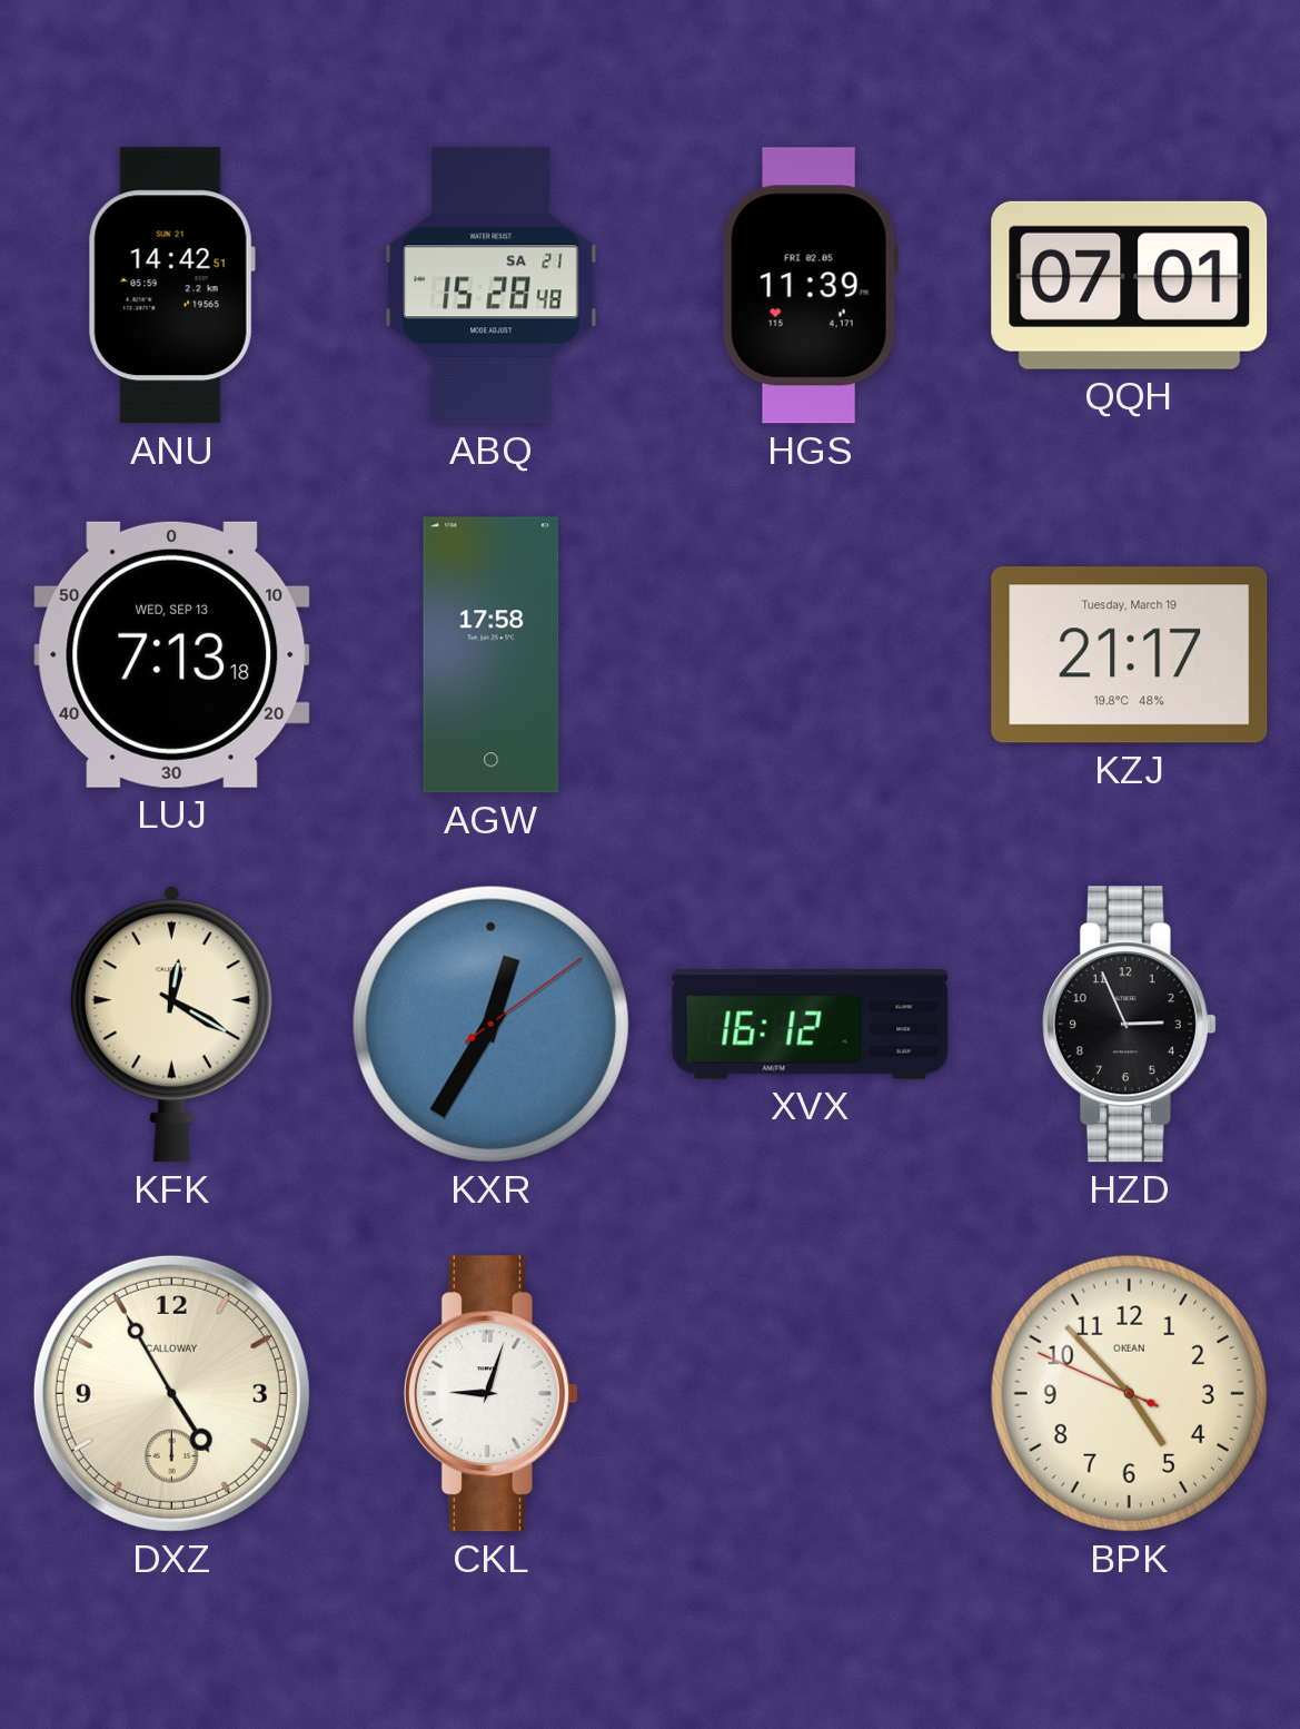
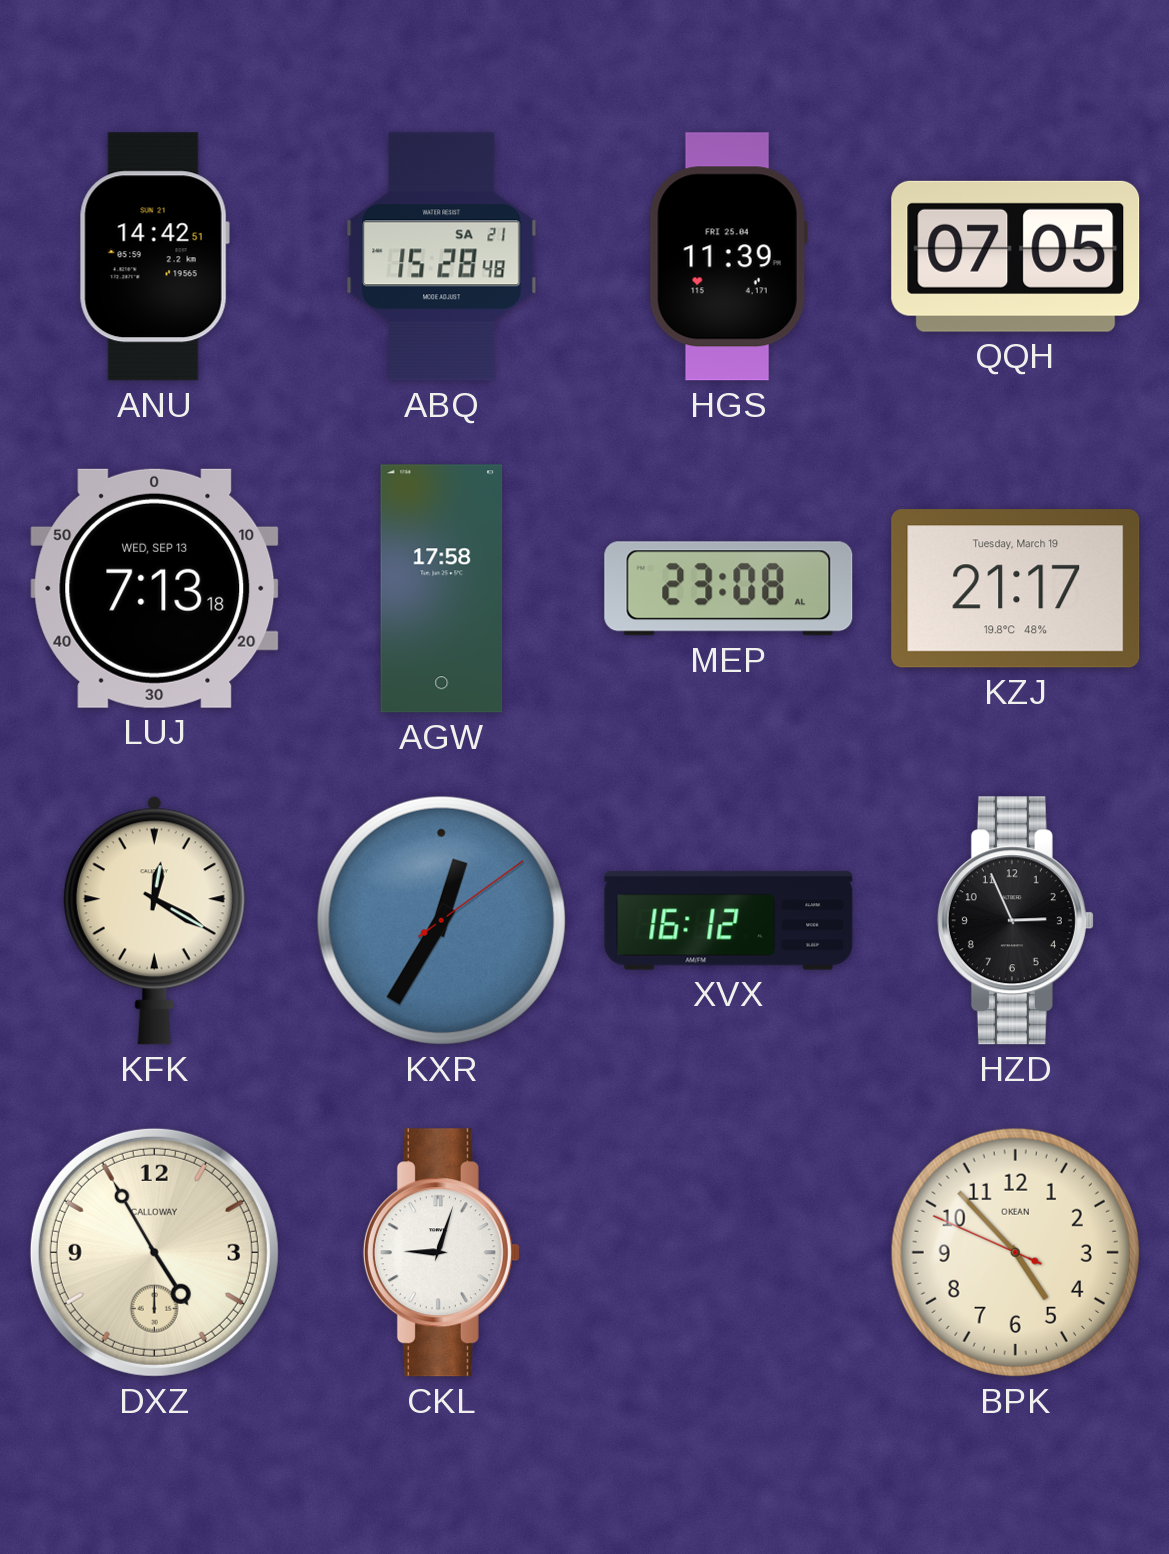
HGS date: FRI 02.05 -> FRI 25.04 (728, 257)
QQH: 07:01 -> 07:05 (1016, 256)
MEP: none -> 23:08 (729, 589)
